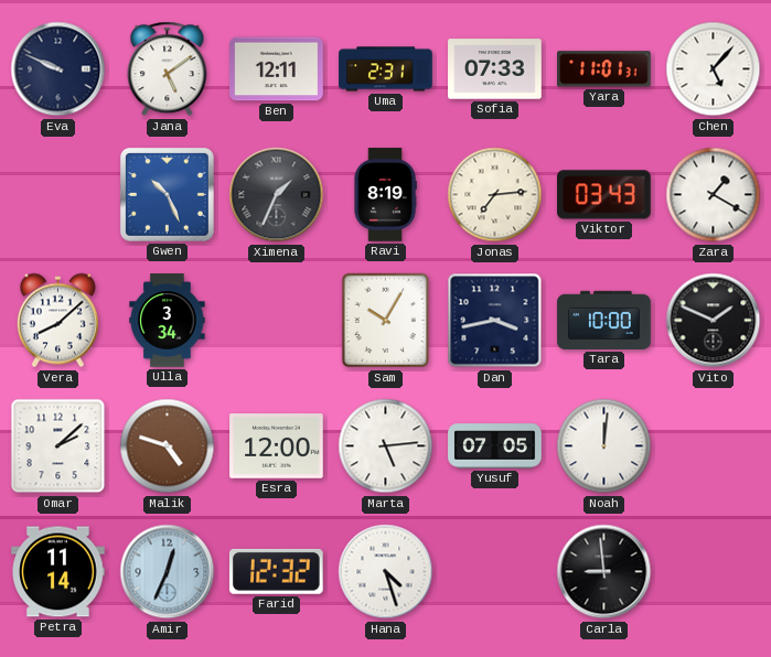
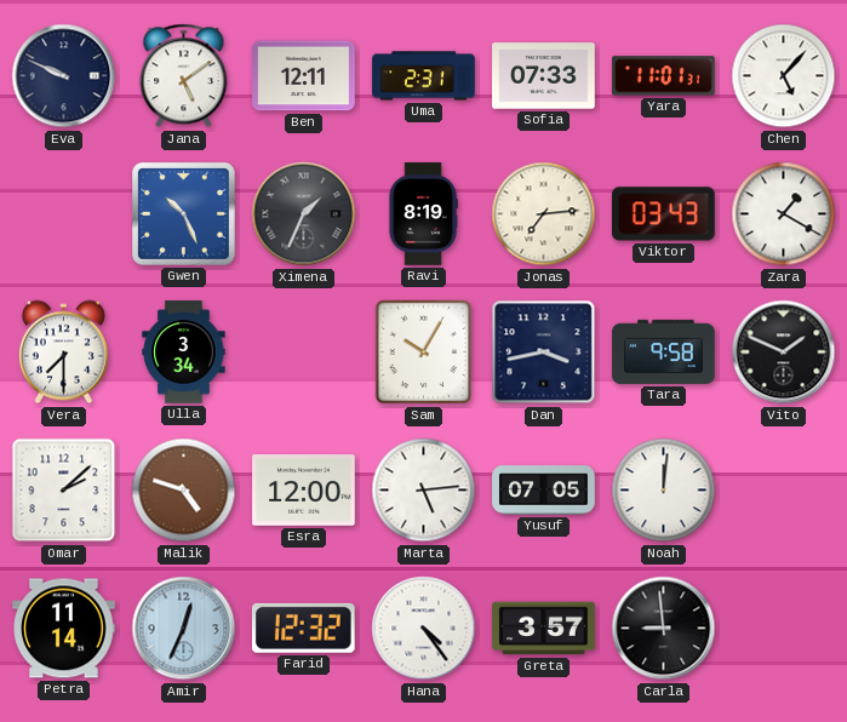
Vera: 8:08 -> 7:30 (63, 353)
Tara: 10:00 -> 9:58 (664, 351)
Hana: 4:27 -> 4:24 (424, 629)
Greta: none -> 3:57 (544, 629)
